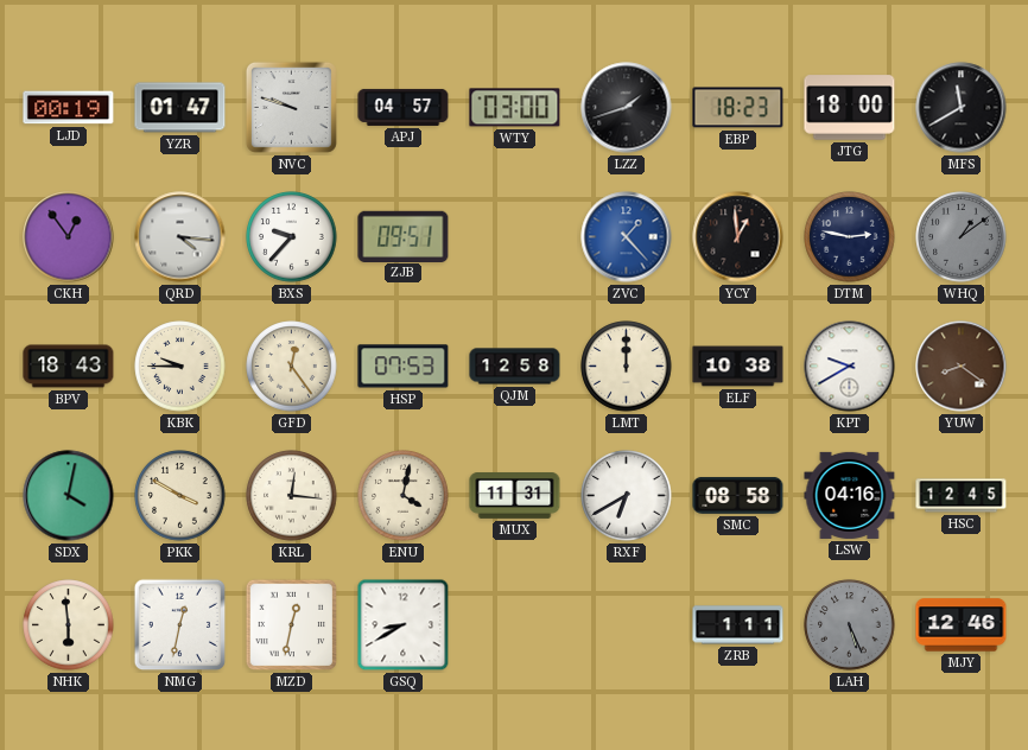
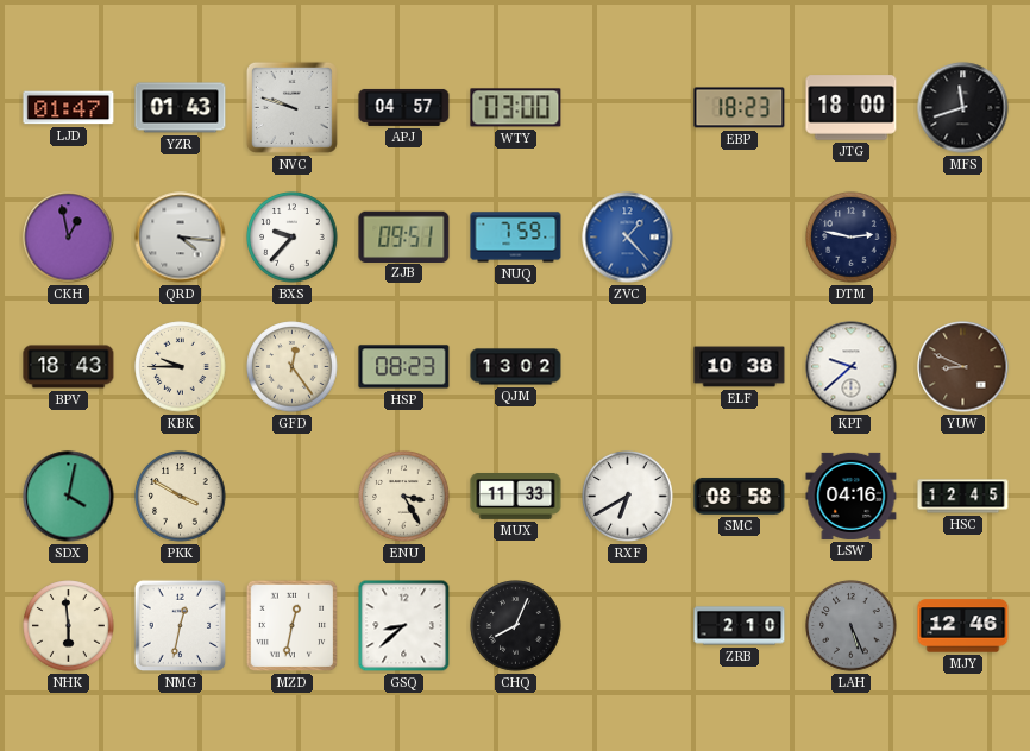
LJD: 00:19 -> 01:47 (69, 108)
YZR: 01:47 -> 01:43 (181, 108)
LZZ: 1:42 -> none (627, 108)
MFS: 11:40 -> 11:42 (963, 108)
CKH: 12:54 -> 12:58 (69, 238)
NUQ: none -> 7:59 (516, 238)
YCY: 12:59 -> none (738, 237)
WHQ: 1:09 -> none (962, 237)
HSP: 07:53 -> 08:23 (404, 367)
QJM: 12:58 -> 13:02 (516, 367)
LMT: 12:00 -> none (627, 367)
KPT: 9:40 -> 9:38 (852, 367)
YUW: 8:21 -> 8:49 (963, 367)
KRL: 12:16 -> none (292, 496)
ENU: 4:02 -> 3:25 (404, 497)
MUX: 11:31 -> 11:33 (516, 497)
GSQ: 8:40 -> 8:38 (404, 626)
CHQ: none -> 8:04 (516, 626)
ZRB: 1:11 -> 2:10 (740, 626)
